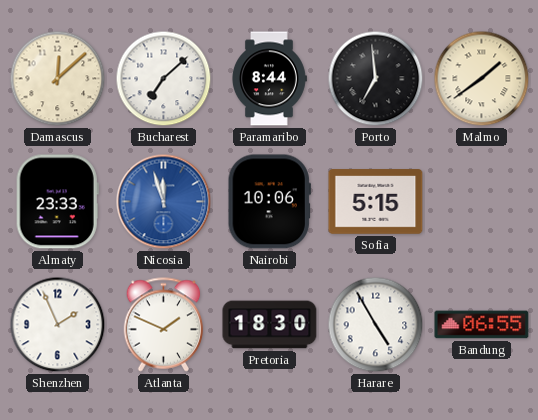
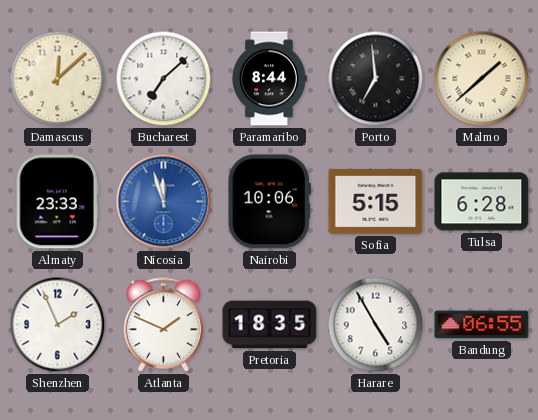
Malmo: 1:39 -> 1:38 (482, 79)
Tulsa: none -> 6:28 (482, 202)
Pretoria: 18:30 -> 18:35 (270, 325)
